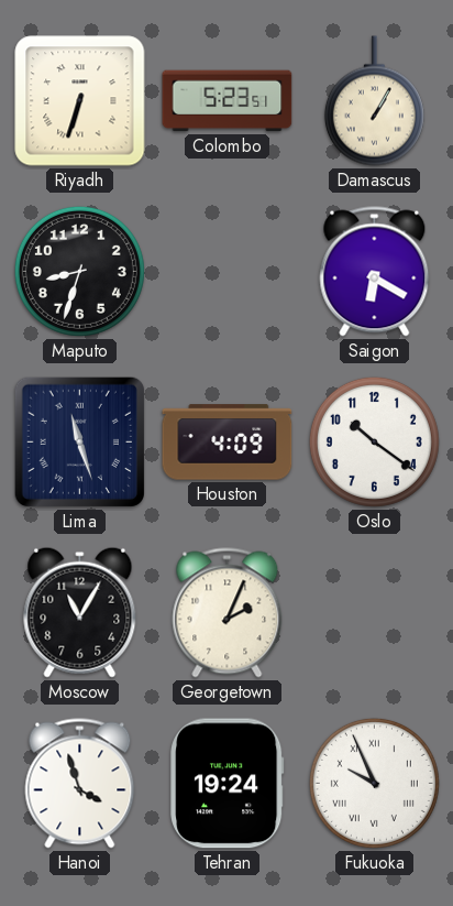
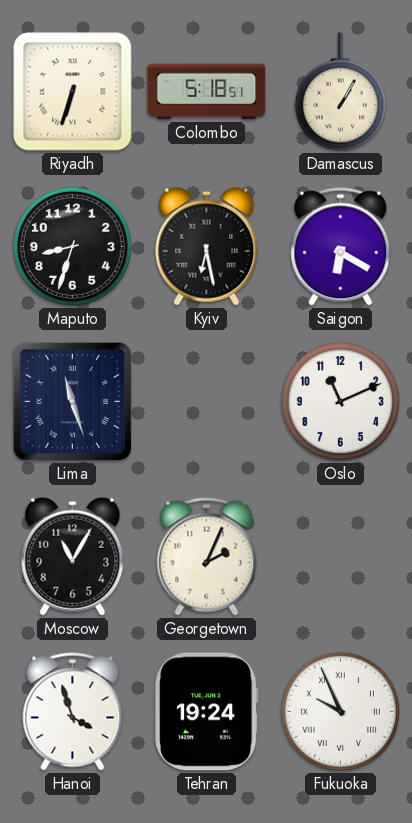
Colombo: 5:23 -> 5:18 (207, 92)
Kyiv: none -> 6:28 (207, 246)
Houston: 4:09 -> none (228, 443)
Oslo: 10:21 -> 11:11 (340, 401)
